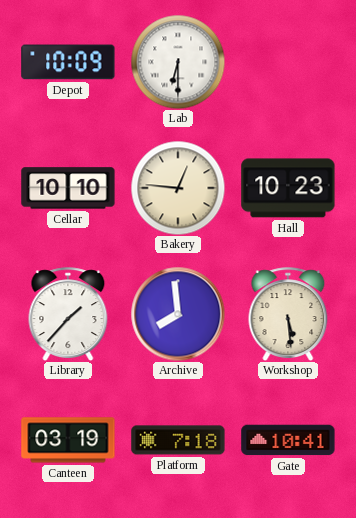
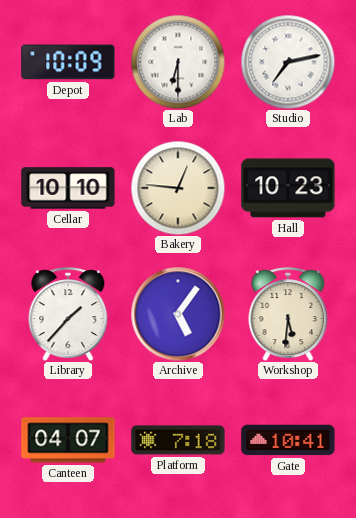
Studio: none -> 7:13 (288, 62)
Archive: 7:59 -> 5:06 (178, 314)
Workshop: 5:29 -> 5:31 (288, 314)
Canteen: 03:19 -> 04:07 (68, 440)
